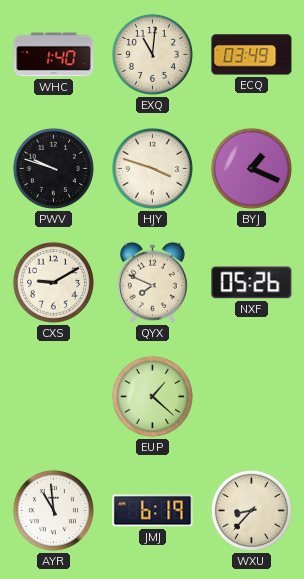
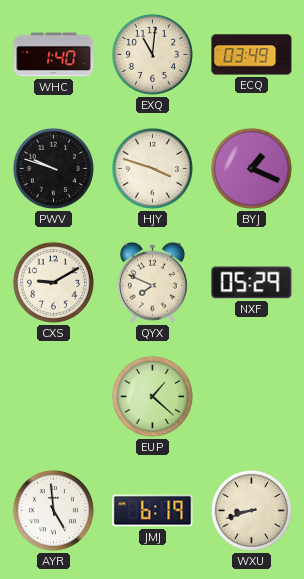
NXF: 05:26 -> 05:29 (252, 283)
AYR: 10:59 -> 4:59 (53, 510)
WXU: 8:37 -> 8:42 (251, 510)
